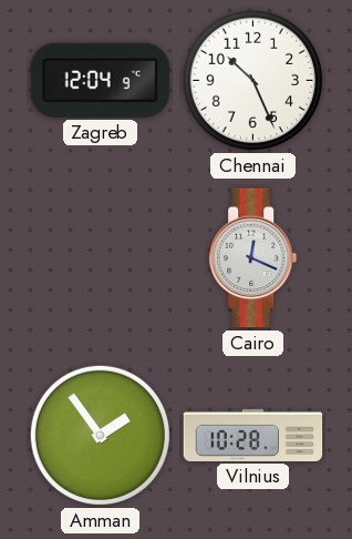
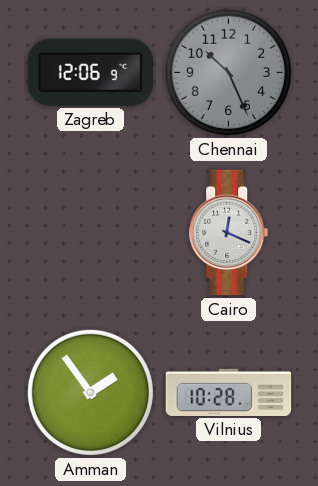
Zagreb: 12:04 -> 12:06 (91, 72)
Chennai dial: white -> grey (228, 72)
